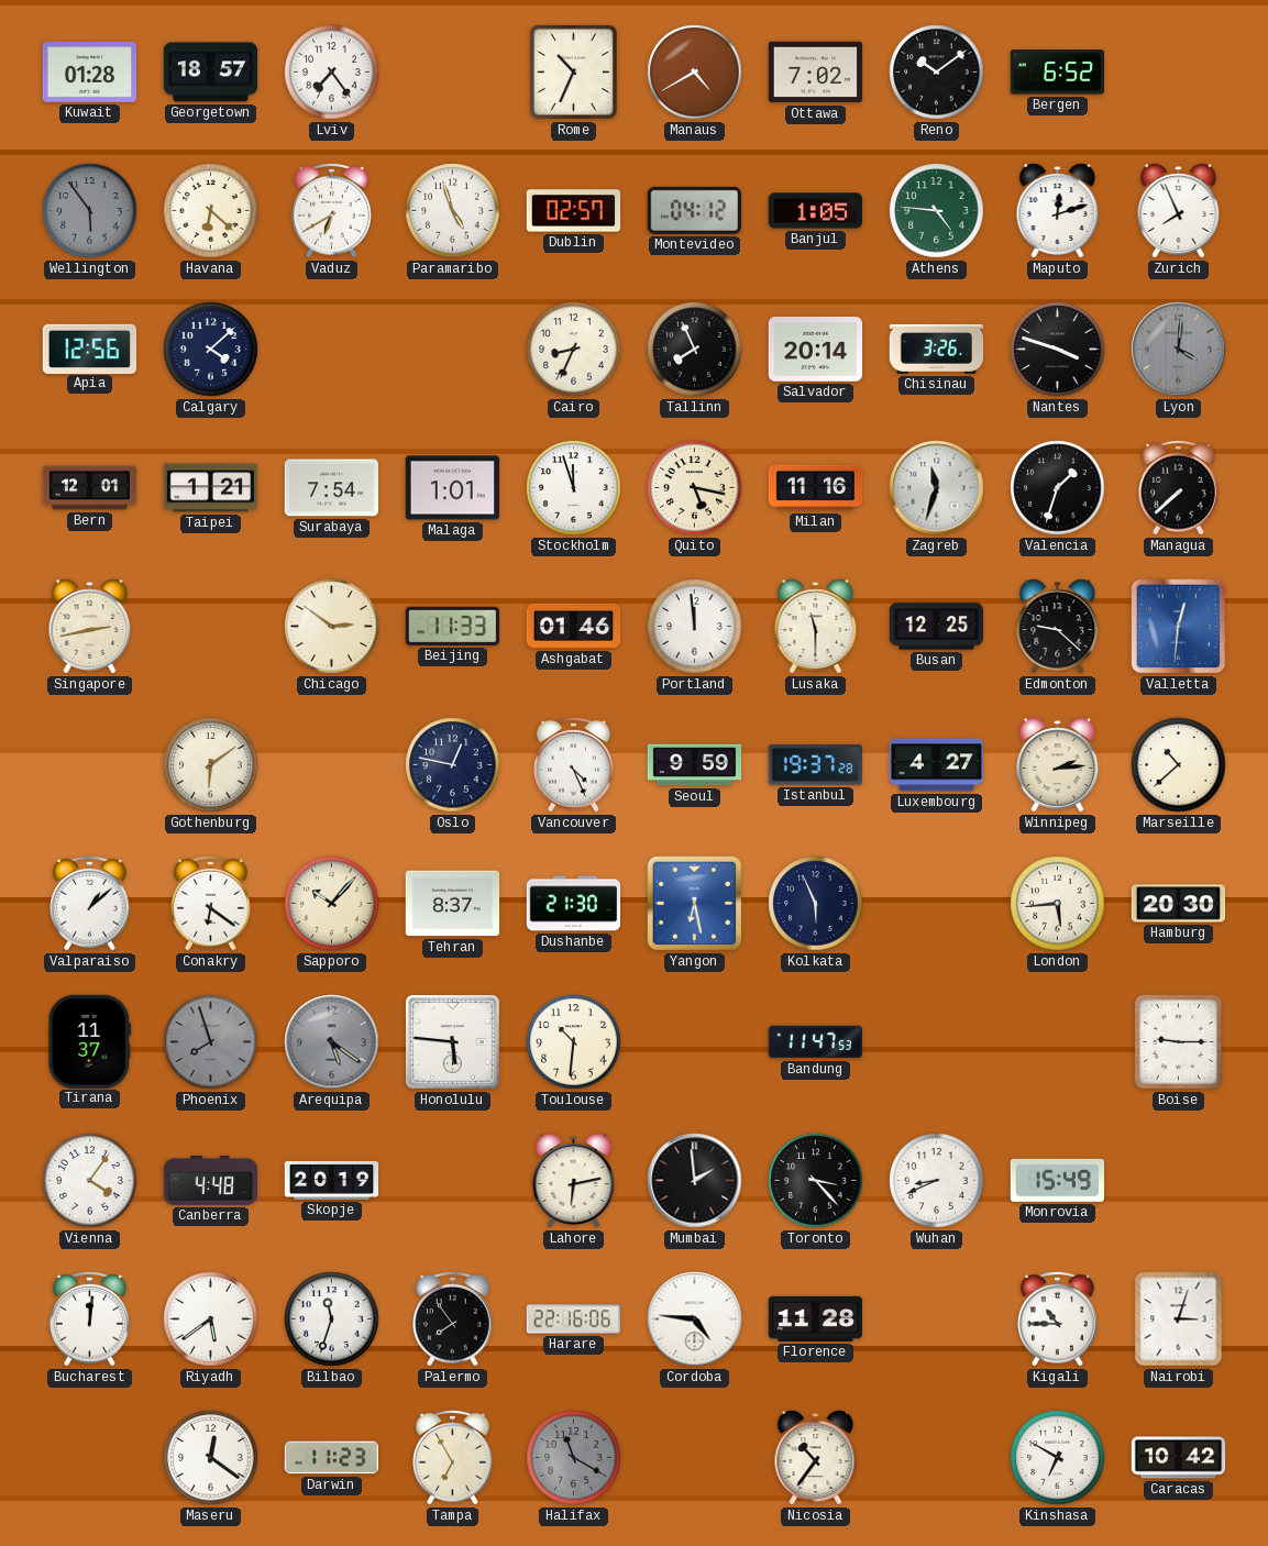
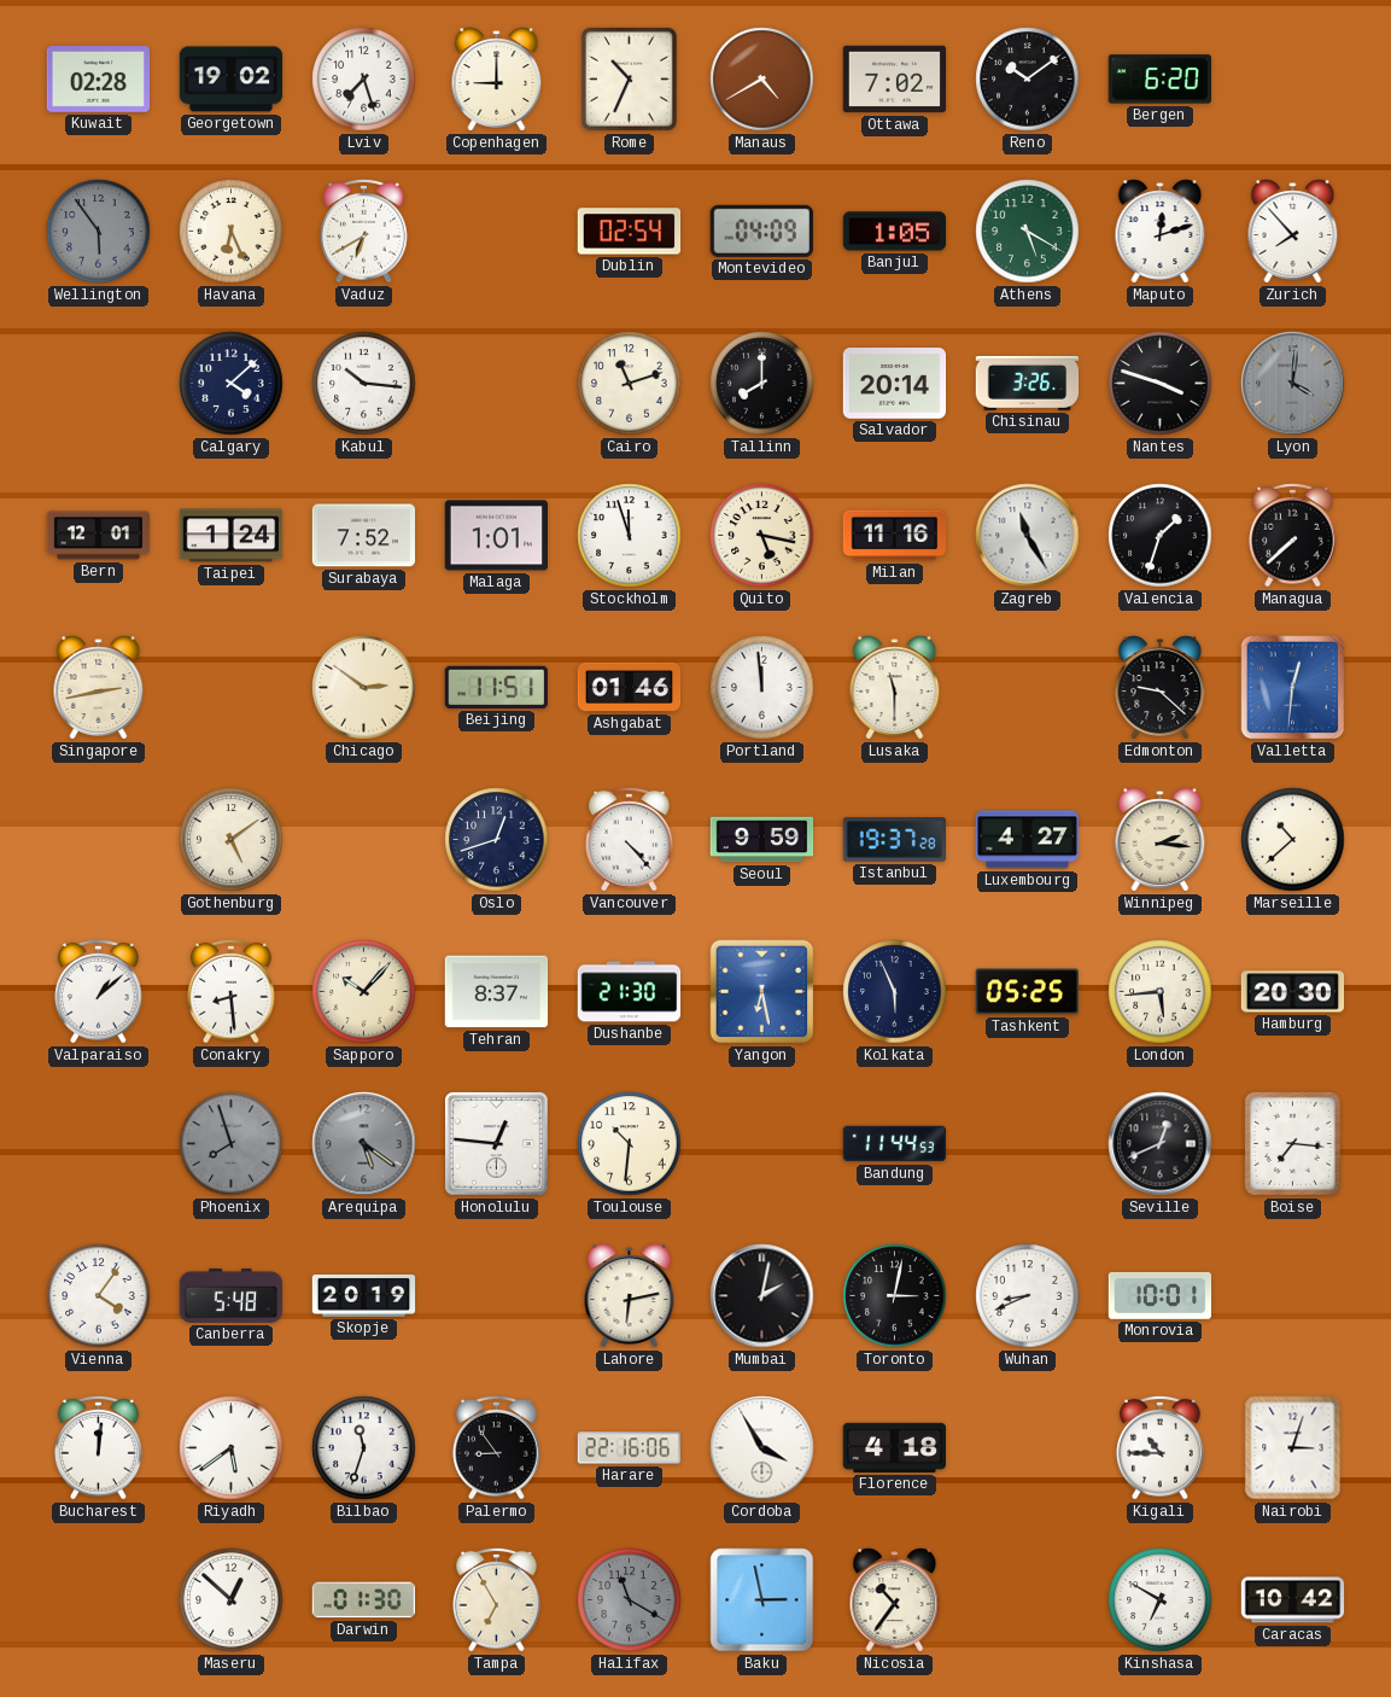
Kuwait: 01:28 -> 02:28 (99, 80)
Georgetown: 18:57 -> 19:02 (232, 80)
Lviv: 7:24 -> 7:27 (364, 80)
Copenhagen: none -> 9:00 (497, 80)
Bergen: 6:52 -> 6:20 (1159, 80)
Havana: 6:22 -> 6:26 (232, 232)
Paramaribo: 4:57 -> none (453, 211)
Dublin: 02:57 -> 02:54 (630, 232)
Montevideo: 04:12 -> 04:09 (761, 231)
Athens: 4:46 -> 5:20 (1028, 232)
Zurich: 7:56 -> 7:53 (1293, 232)
Apia: 12:56 -> none (90, 349)
Kabul: none -> 10:16 (364, 384)
Cairo: 8:34 -> 11:12 (630, 384)
Tallinn: 7:56 -> 8:00 (762, 384)
Taipei: 1:21 -> 1:24 (232, 536)
Surabaya: 7:54 -> 7:52 (364, 536)
Zagreb: 11:33 -> 11:25 (1028, 536)
Beijing: 11:33 -> 11:51 (496, 687)
Busan: 12:25 -> none (937, 627)
Gothenburg: 6:09 -> 5:09 (232, 840)
Oslo: 12:47 -> 12:42 (497, 840)
Vancouver: 4:26 -> 4:23 (630, 839)
Winnipeg: 2:14 -> 2:16 (1161, 840)
Conakry: 6:21 -> 8:29 (232, 991)
Tashkent: none -> 05:25 (1027, 992)
Tirana: 11:37 -> none (90, 1041)
Honolulu: 5:46 -> 12:46 (497, 1144)
Bandung: 11:47 -> 11:44 (895, 1144)
Seville: none -> 12:41 (1161, 1144)
Boise: 9:15 -> 7:16 (1292, 1143)
Canberra: 4:48 -> 5:48 (232, 1295)
Mumbai: 1:59 -> 2:02 (762, 1296)
Toronto: 3:23 -> 3:02 (895, 1296)
Monrovia: 15:49 -> 10:01 (1161, 1295)
Palermo: 7:54 -> 8:54 (497, 1447)
Cordoba: 4:46 -> 3:55 (762, 1448)
Florence: 11:28 -> 4:18 (895, 1447)
Maseru: 12:21 -> 12:52 (232, 1600)
Darwin: 11:23 -> 01:30 (364, 1600)
Baku: none -> 2:58 (762, 1600)
